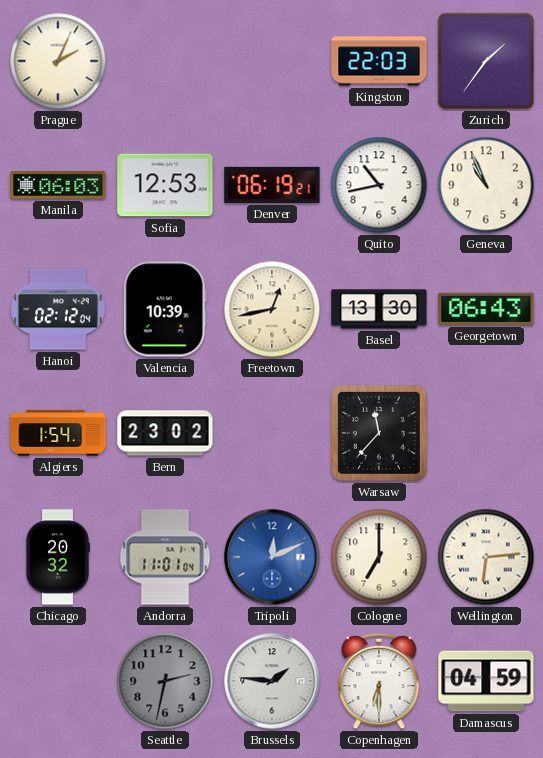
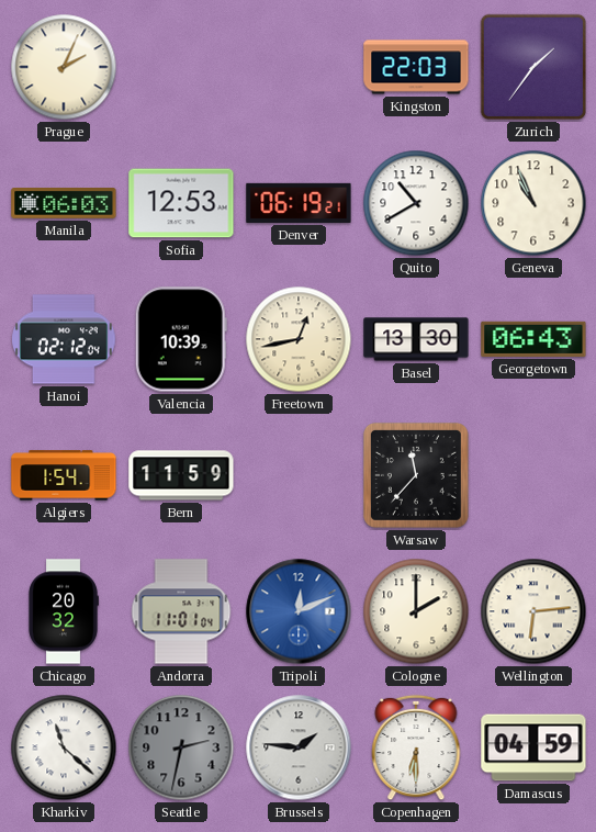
Quito: 10:43 -> 10:40 (416, 203)
Bern: 23:02 -> 11:59 (181, 475)
Cologne: 7:00 -> 2:00 (416, 611)
Kharkiv: none -> 11:22 (64, 747)
